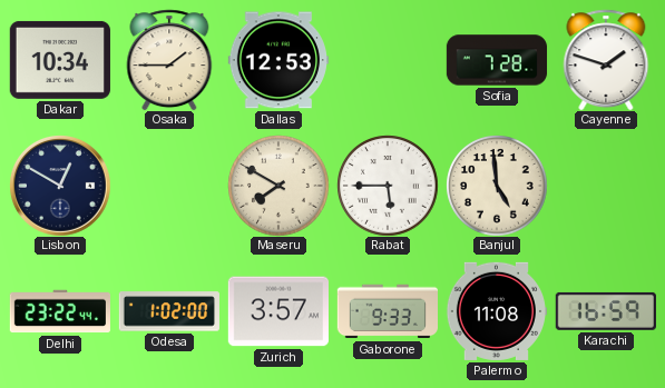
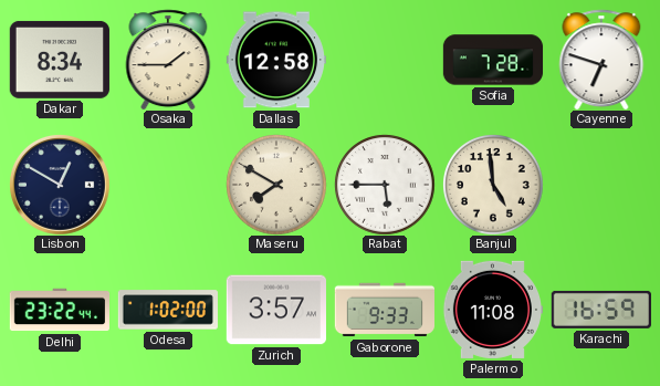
Dakar: 10:34 -> 8:34 (60, 60)
Dallas: 12:53 -> 12:58 (276, 60)
Cayenne: 1:48 -> 6:48 (601, 60)
